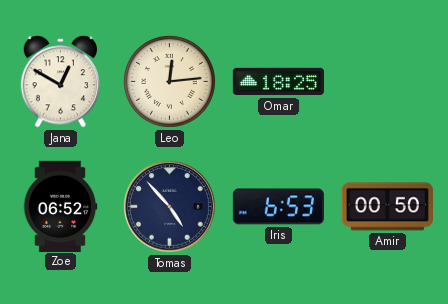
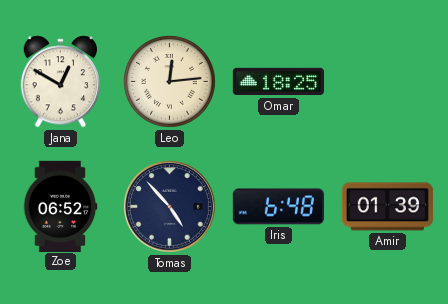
Iris: 6:53 -> 6:48 (278, 207)
Amir: 00:50 -> 01:39 (387, 207)
